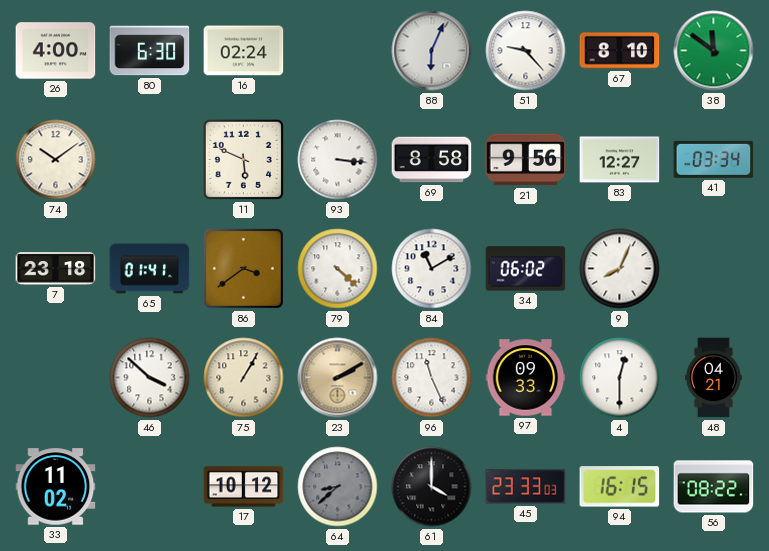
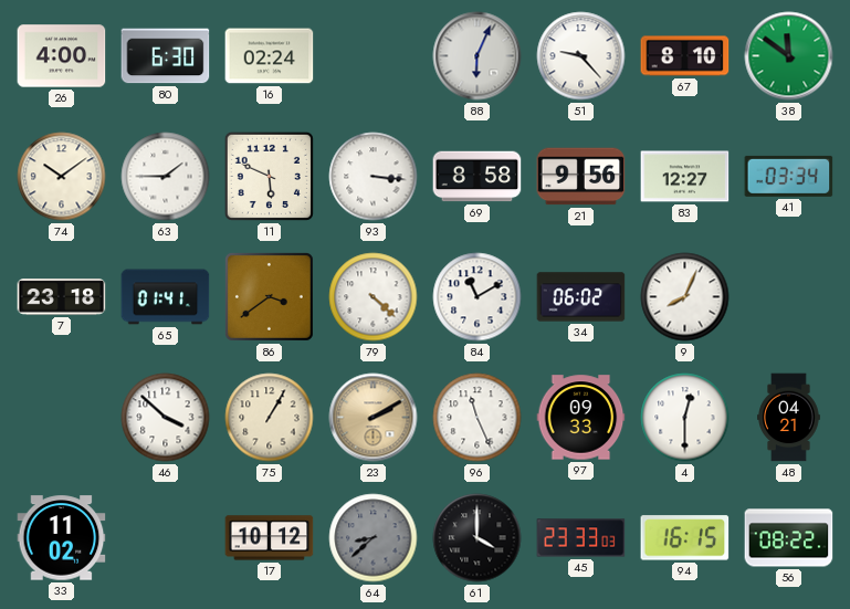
63: none -> 1:45 (166, 177)
